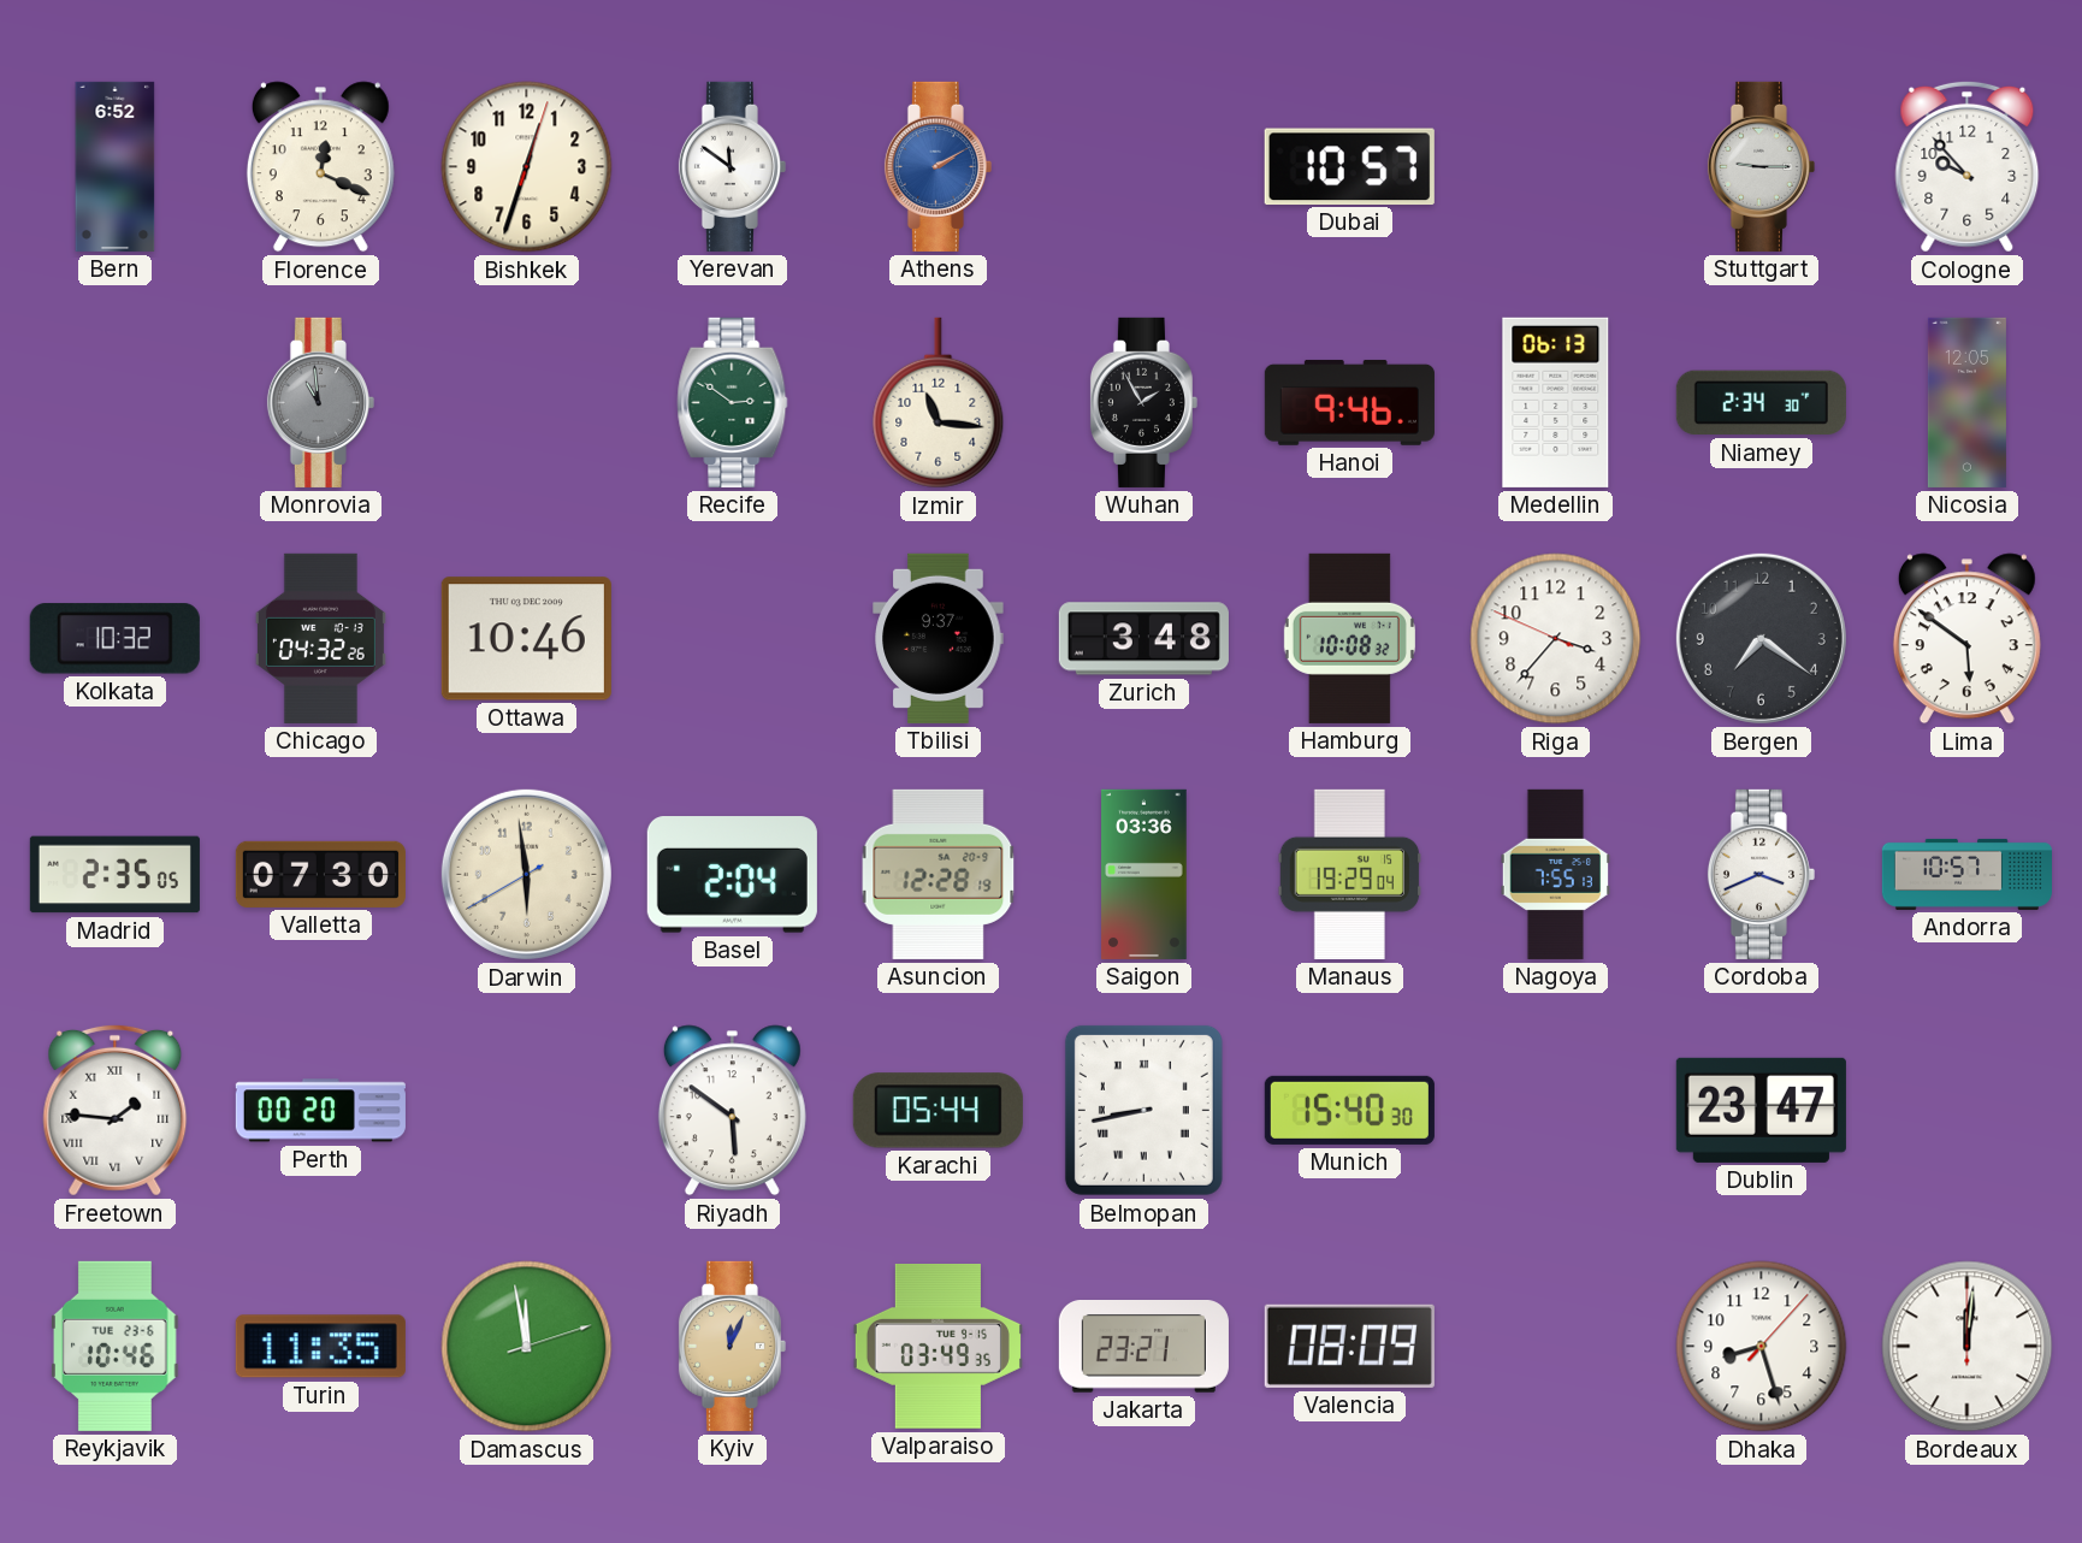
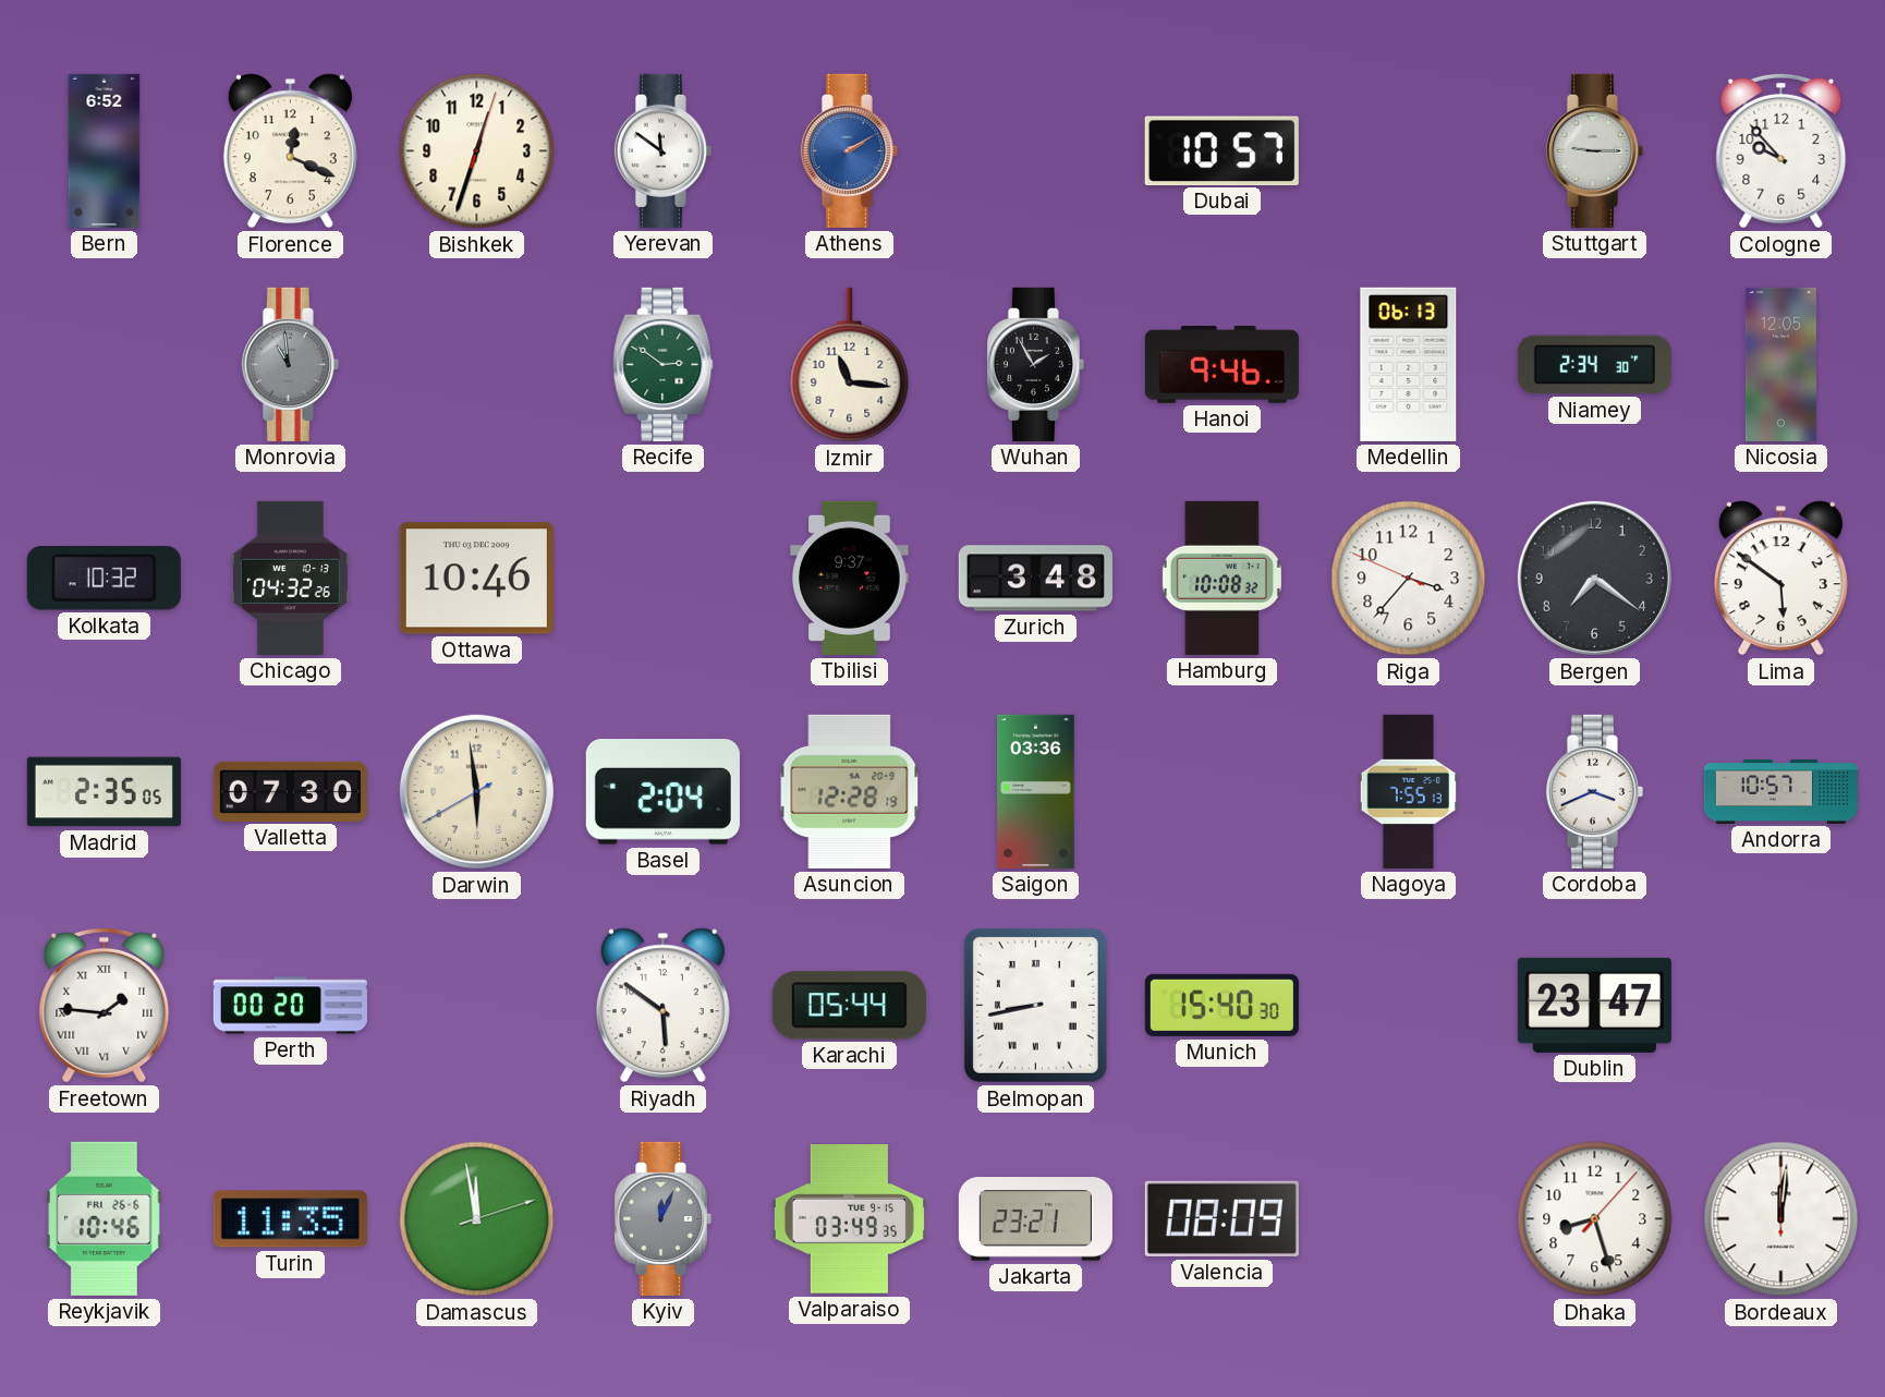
Manaus: 19:29 -> none (1350, 874)
Reykjavik date: TUE 23-6 -> FRI 26-6 (105, 1218)
Kyiv dial: champagne -> grey (662, 1218)
